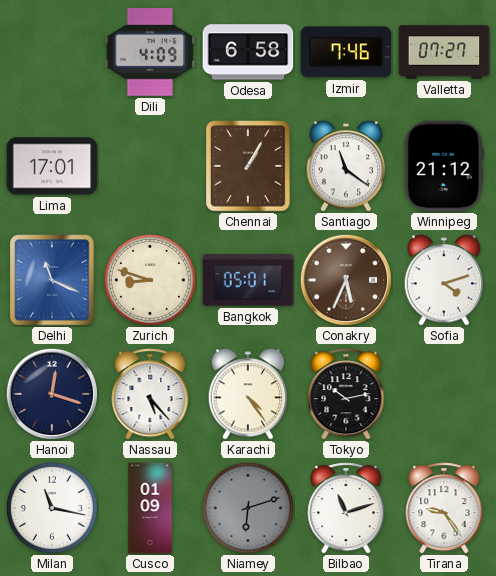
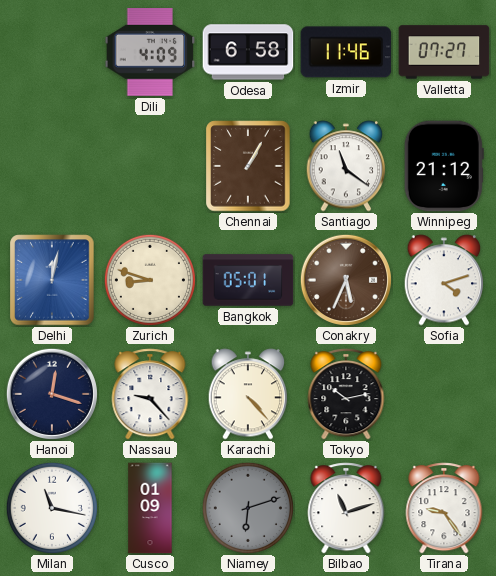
Izmir: 7:46 -> 11:46 (346, 52)
Lima: 17:01 -> none (52, 166)
Delhi: 11:19 -> 12:02 (52, 280)
Nassau: 5:23 -> 9:23 (150, 394)
Karachi: 4:24 -> 4:23 (248, 394)
